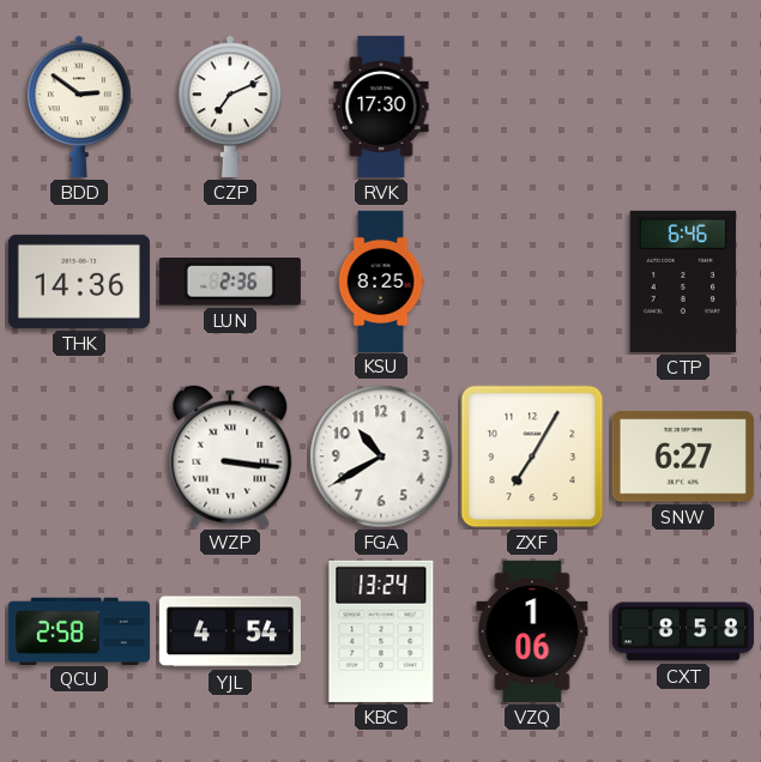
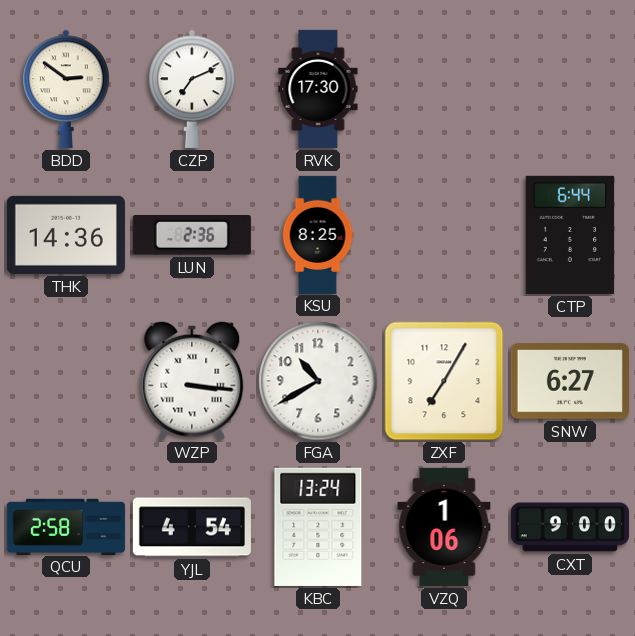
CTP: 6:46 -> 6:44 (570, 235)
CXT: 8:58 -> 9:00 (570, 527)
